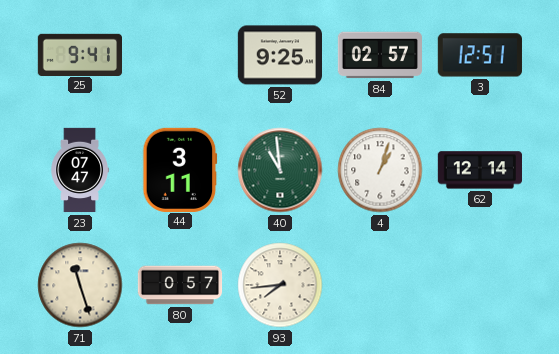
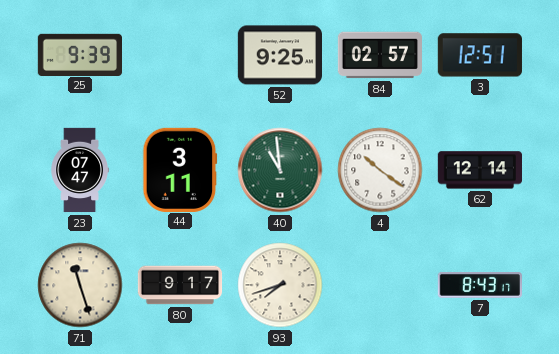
25: 9:41 -> 9:39 (79, 54)
4: 1:03 -> 10:21 (380, 170)
80: 0:57 -> 9:17 (180, 285)
93: 7:44 -> 7:42 (280, 285)
7: none -> 8:43 (479, 286)
